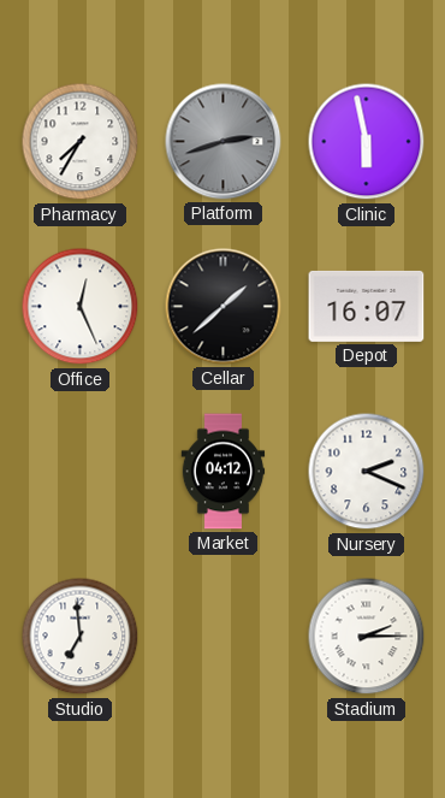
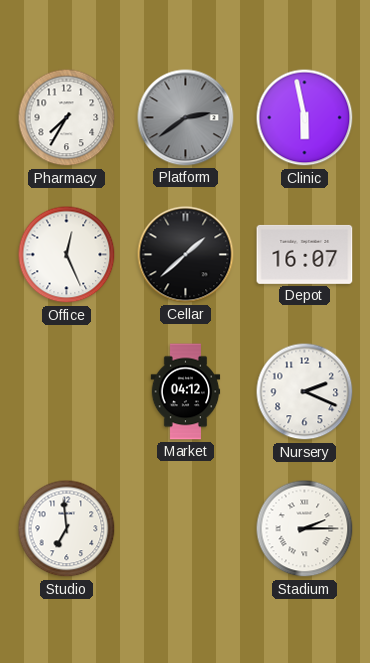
Platform: 2:42 -> 2:39 (186, 118)
